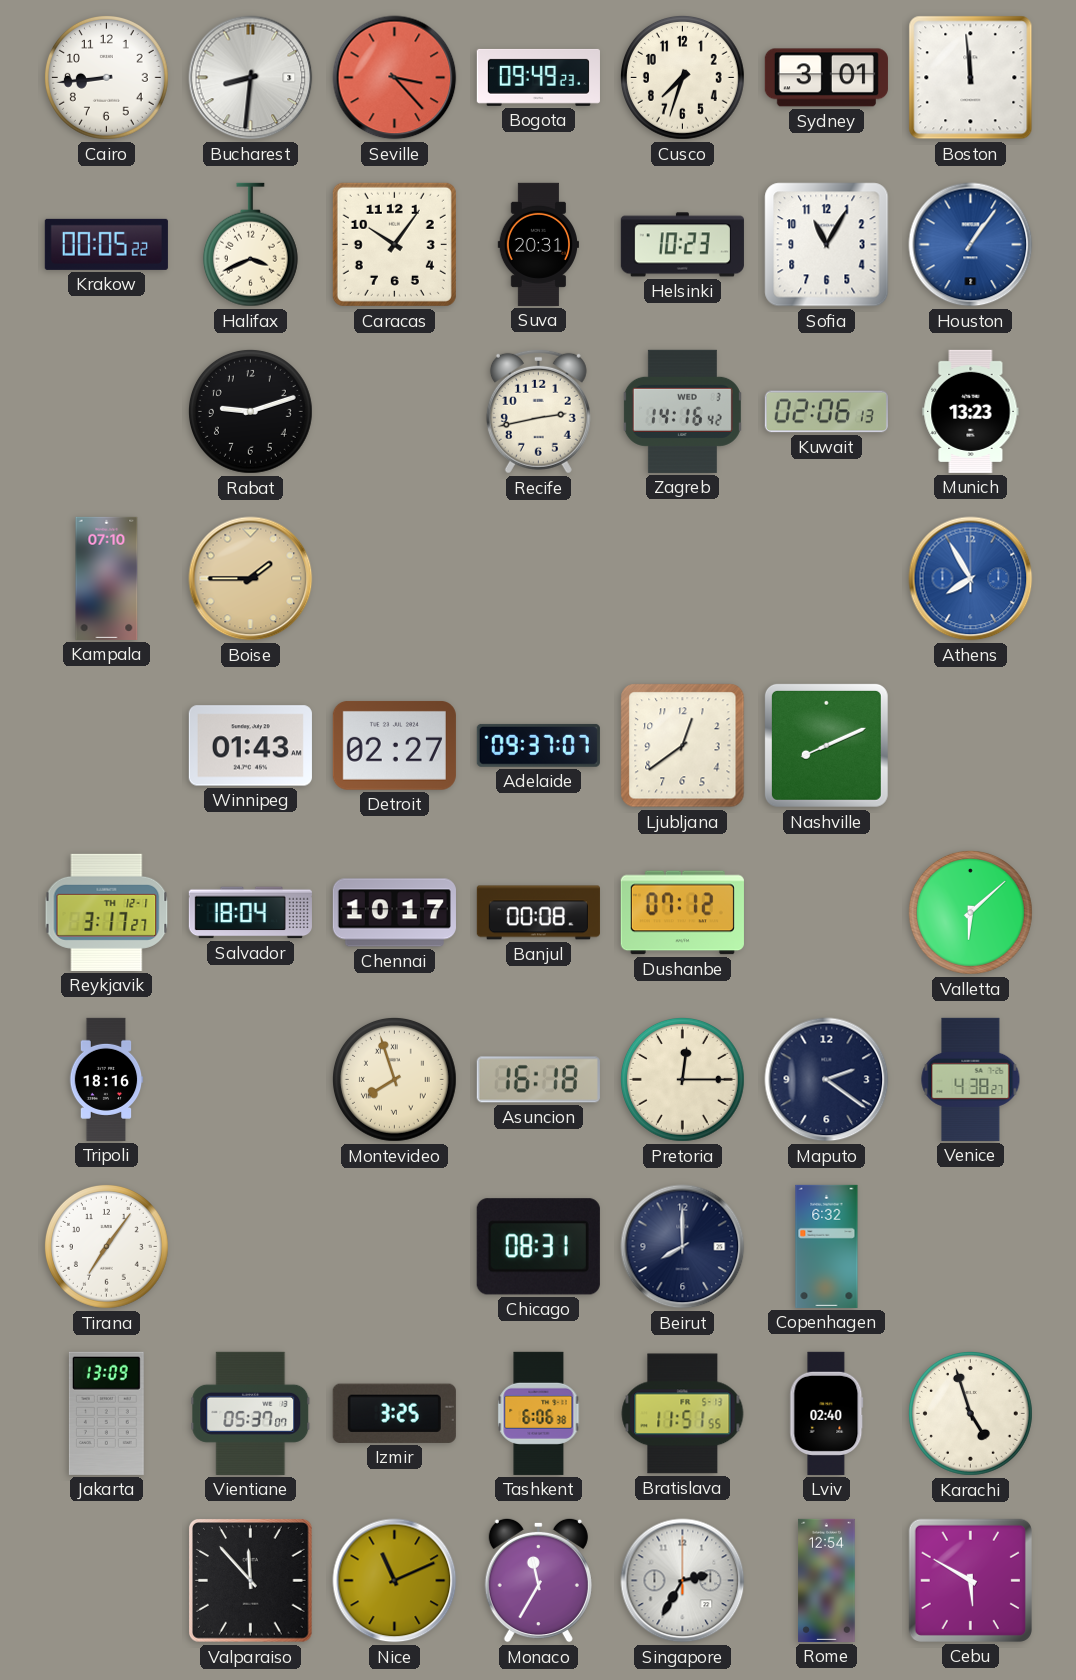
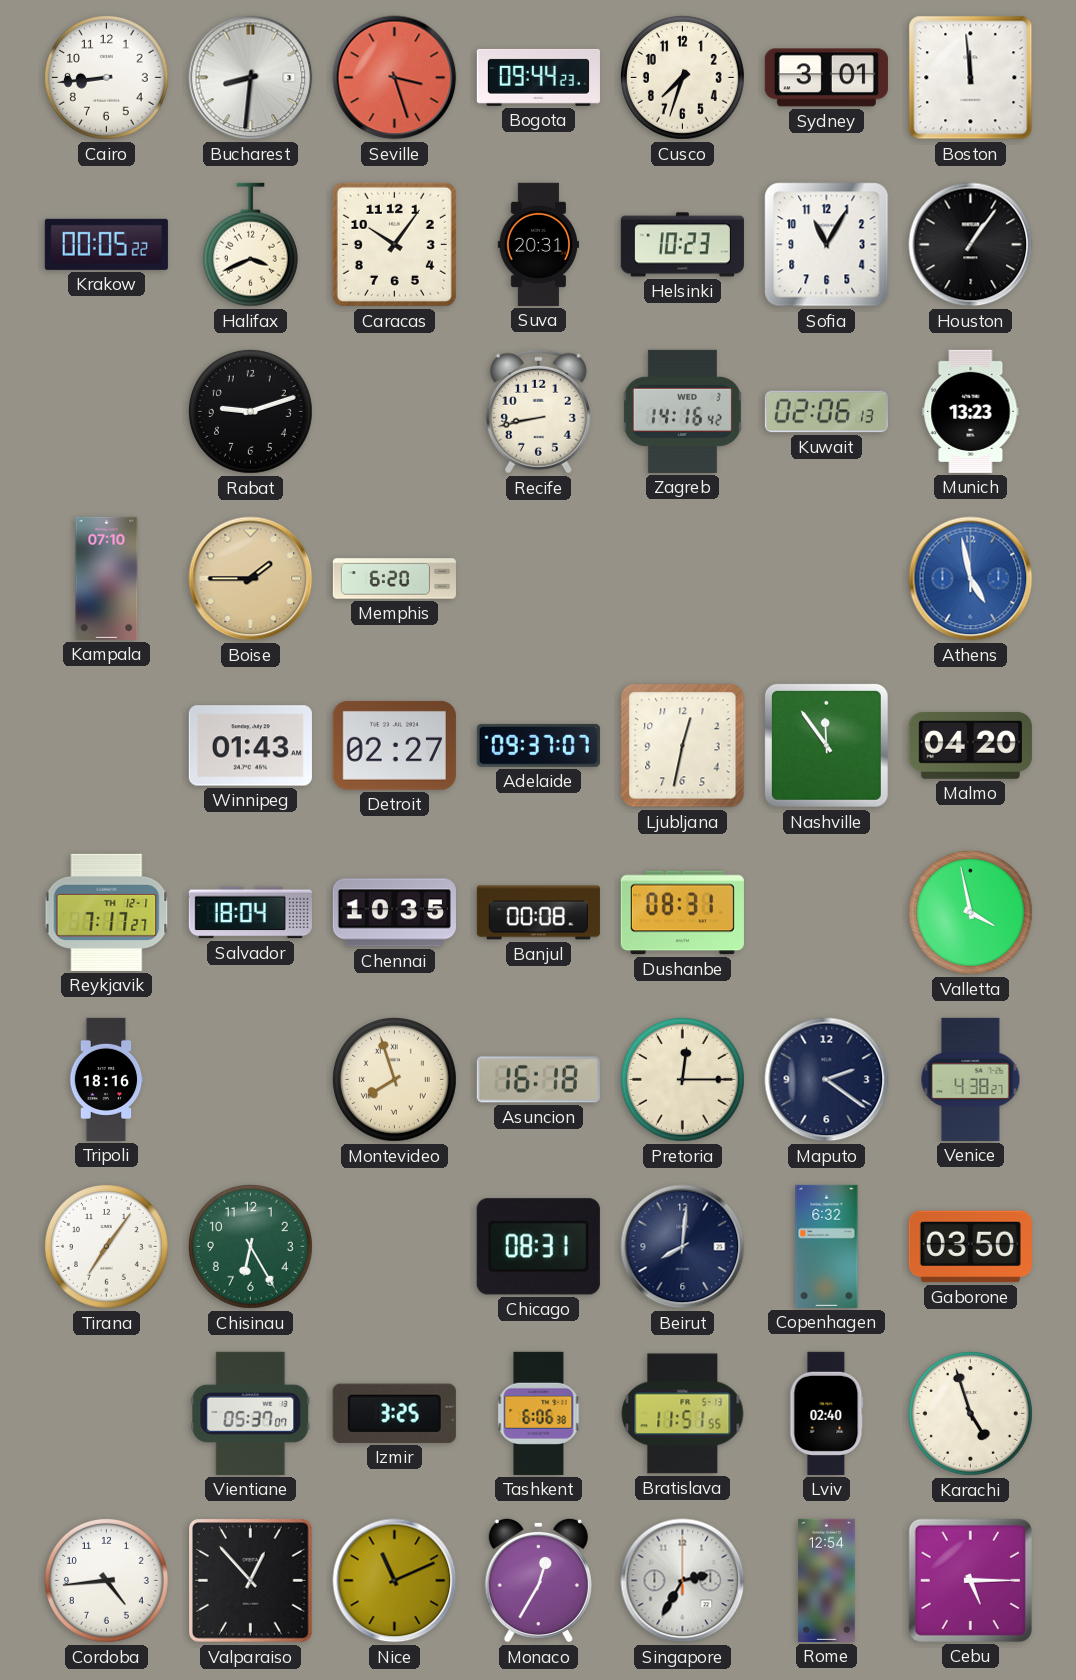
Seville: 3:23 -> 3:27 (395, 78)
Bogota: 09:49 -> 09:44 (538, 77)
Houston dial: blue -> black (971, 245)
Recife: 2:43 -> 8:43 (538, 411)
Memphis: none -> 6:20 (394, 579)
Athens: 7:55 -> 4:58 (971, 579)
Ljubljana: 12:39 -> 12:32 (683, 746)
Nashville: 8:11 -> 11:54 (826, 745)
Malmo: none -> 04:20 (970, 745)
Reykjavik: 3:17 -> 7:17 (107, 912)
Chennai: 10:17 -> 10:35 (394, 913)
Dushanbe: 07:12 -> 08:31 (682, 913)
Valletta: 6:08 -> 3:58 (970, 912)
Chisinau: none -> 6:25 (250, 1246)
Beirut: 8:00 -> 8:01 (683, 1247)
Gaborone: none -> 03:50 (970, 1247)
Jakarta: 13:09 -> none (106, 1413)
Cordoba: none -> 4:44 (106, 1580)
Valparaiso: 11:53 -> 12:53 (251, 1581)
Monaco: 11:35 -> 12:35 (538, 1580)
Cebu: 5:50 -> 5:15 (970, 1580)
